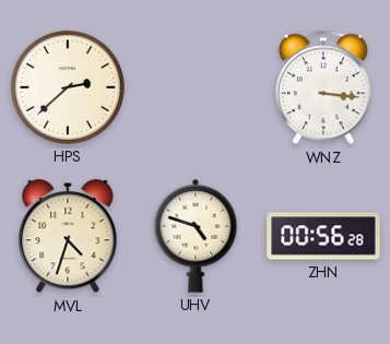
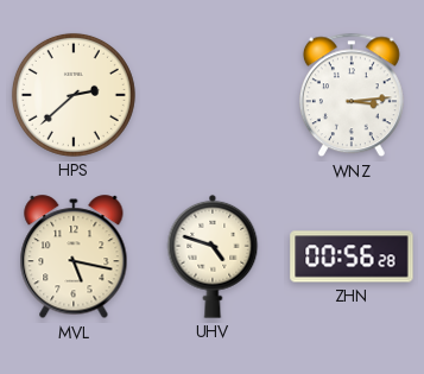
WNZ: 3:16 -> 3:14 (352, 95)
MVL: 4:33 -> 5:17 (74, 258)
